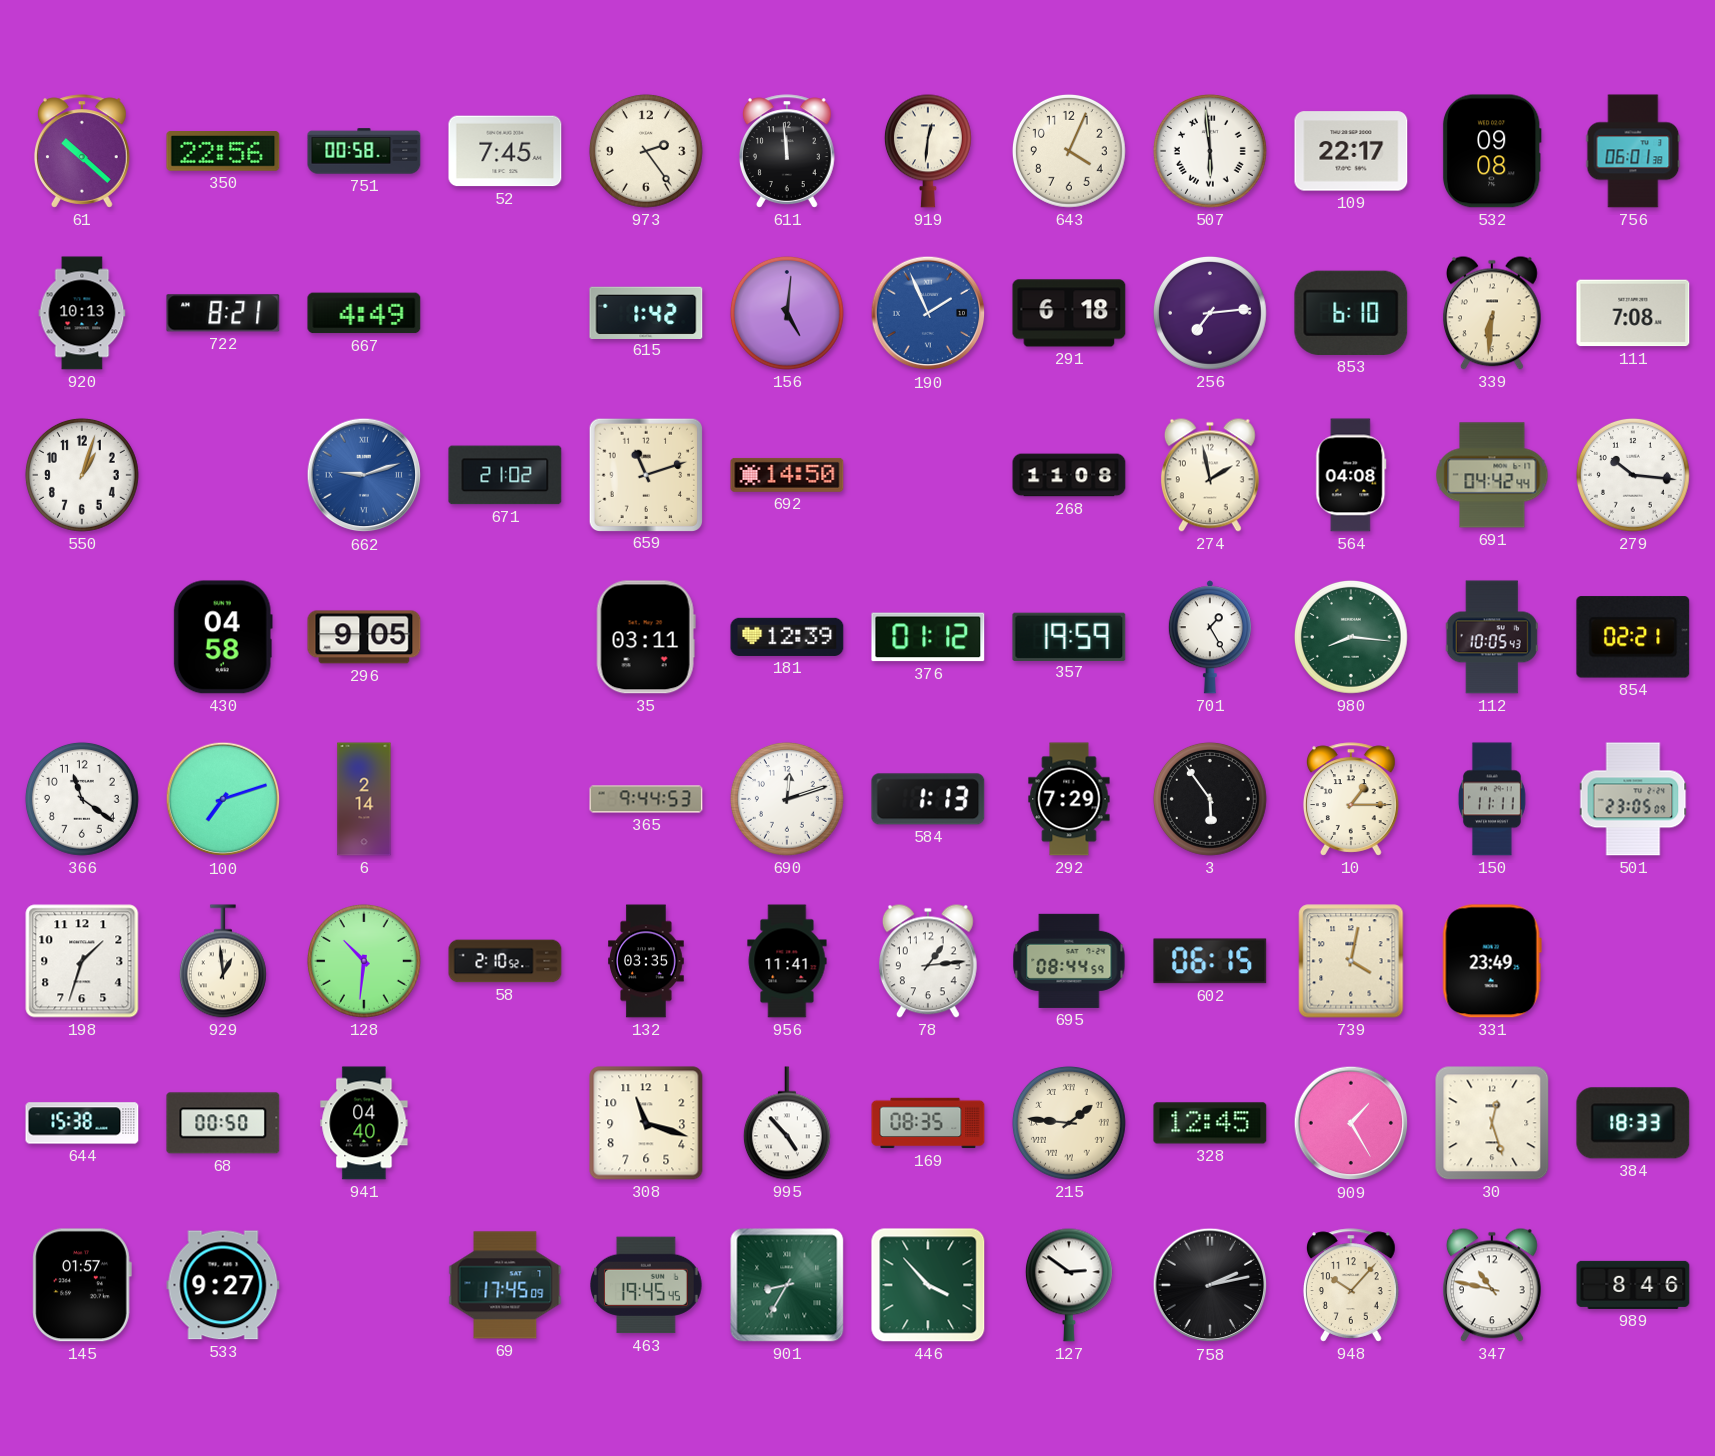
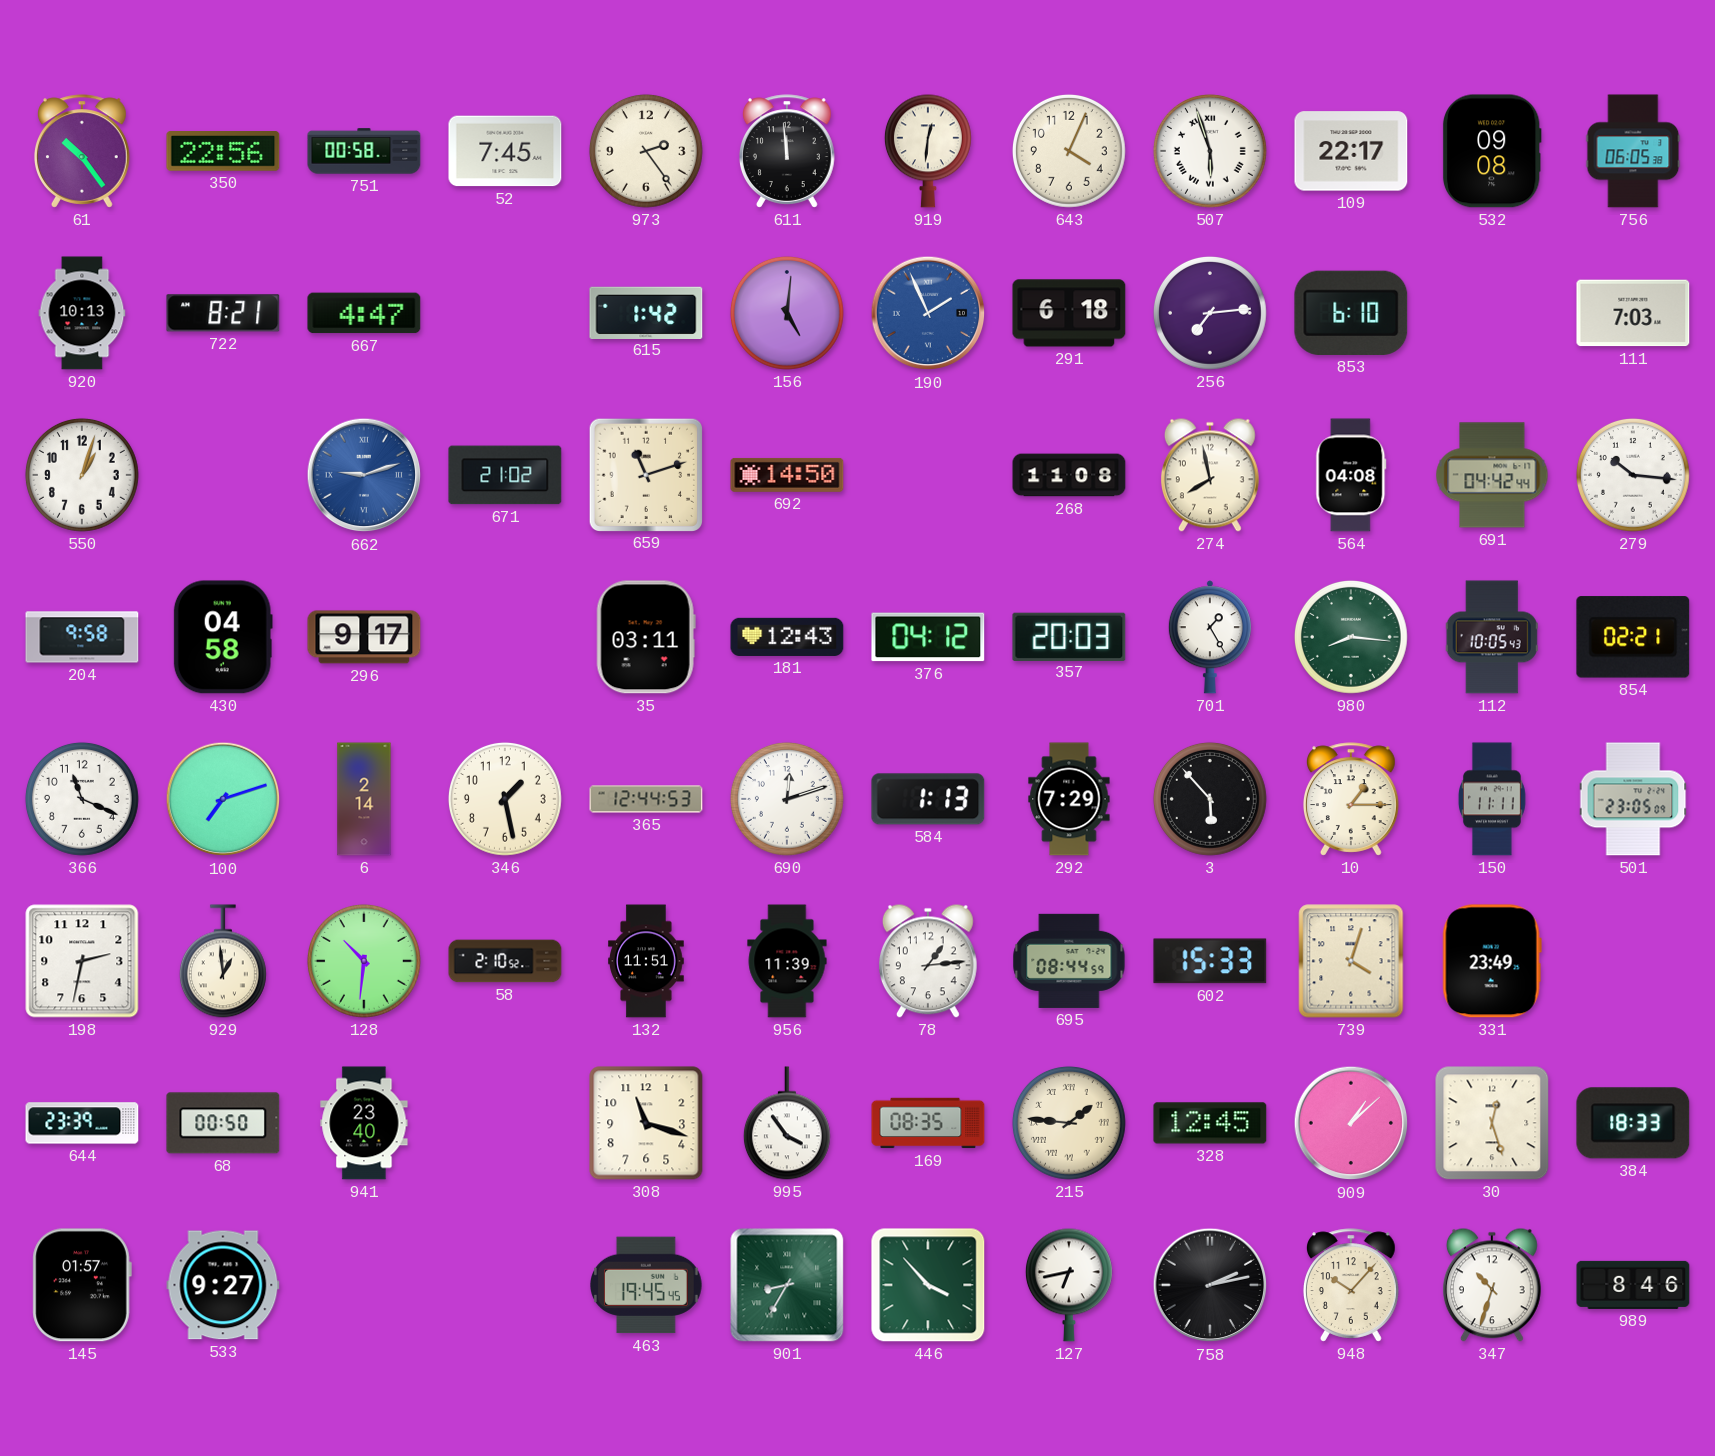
61: 10:22 -> 10:24 (82, 151)
507: 5:59 -> 5:57 (1210, 151)
756: 06:01 -> 06:05 (1633, 151)
667: 4:49 -> 4:47 (364, 313)
339: 6:31 -> none (1492, 313)
111: 7:08 -> 7:03 (1633, 313)
274: 1:58 -> 7:58 (1210, 475)
204: none -> 9:58 (82, 637)
296: 9:05 -> 9:17 (364, 637)
181: 12:39 -> 12:43 (787, 637)
376: 01:12 -> 04:12 (928, 637)
357: 19:59 -> 20:03 (1069, 636)
366: 11:21 -> 11:19 (82, 799)
346: none -> 1:28 (505, 799)
365: 9:44 -> 12:44 (646, 799)
3: 5:54 -> 5:53 (1210, 799)
198: 1:33 -> 2:32 (82, 961)
132: 03:35 -> 11:51 (646, 961)
956: 11:41 -> 11:39 (787, 961)
602: 06:15 -> 15:33 (1210, 961)
739: 4:02 -> 4:03 (1351, 961)
644: 15:38 -> 23:39 (82, 1123)
941: 04:40 -> 23:40 (364, 1123)
995: 4:53 -> 3:54 (787, 1123)
909: 1:25 -> 1:08 (1351, 1123)
69: 17:45 -> none (505, 1285)
127: 2:51 -> 6:43 (1069, 1285)
347: 10:47 -> 10:33 (1492, 1285)
